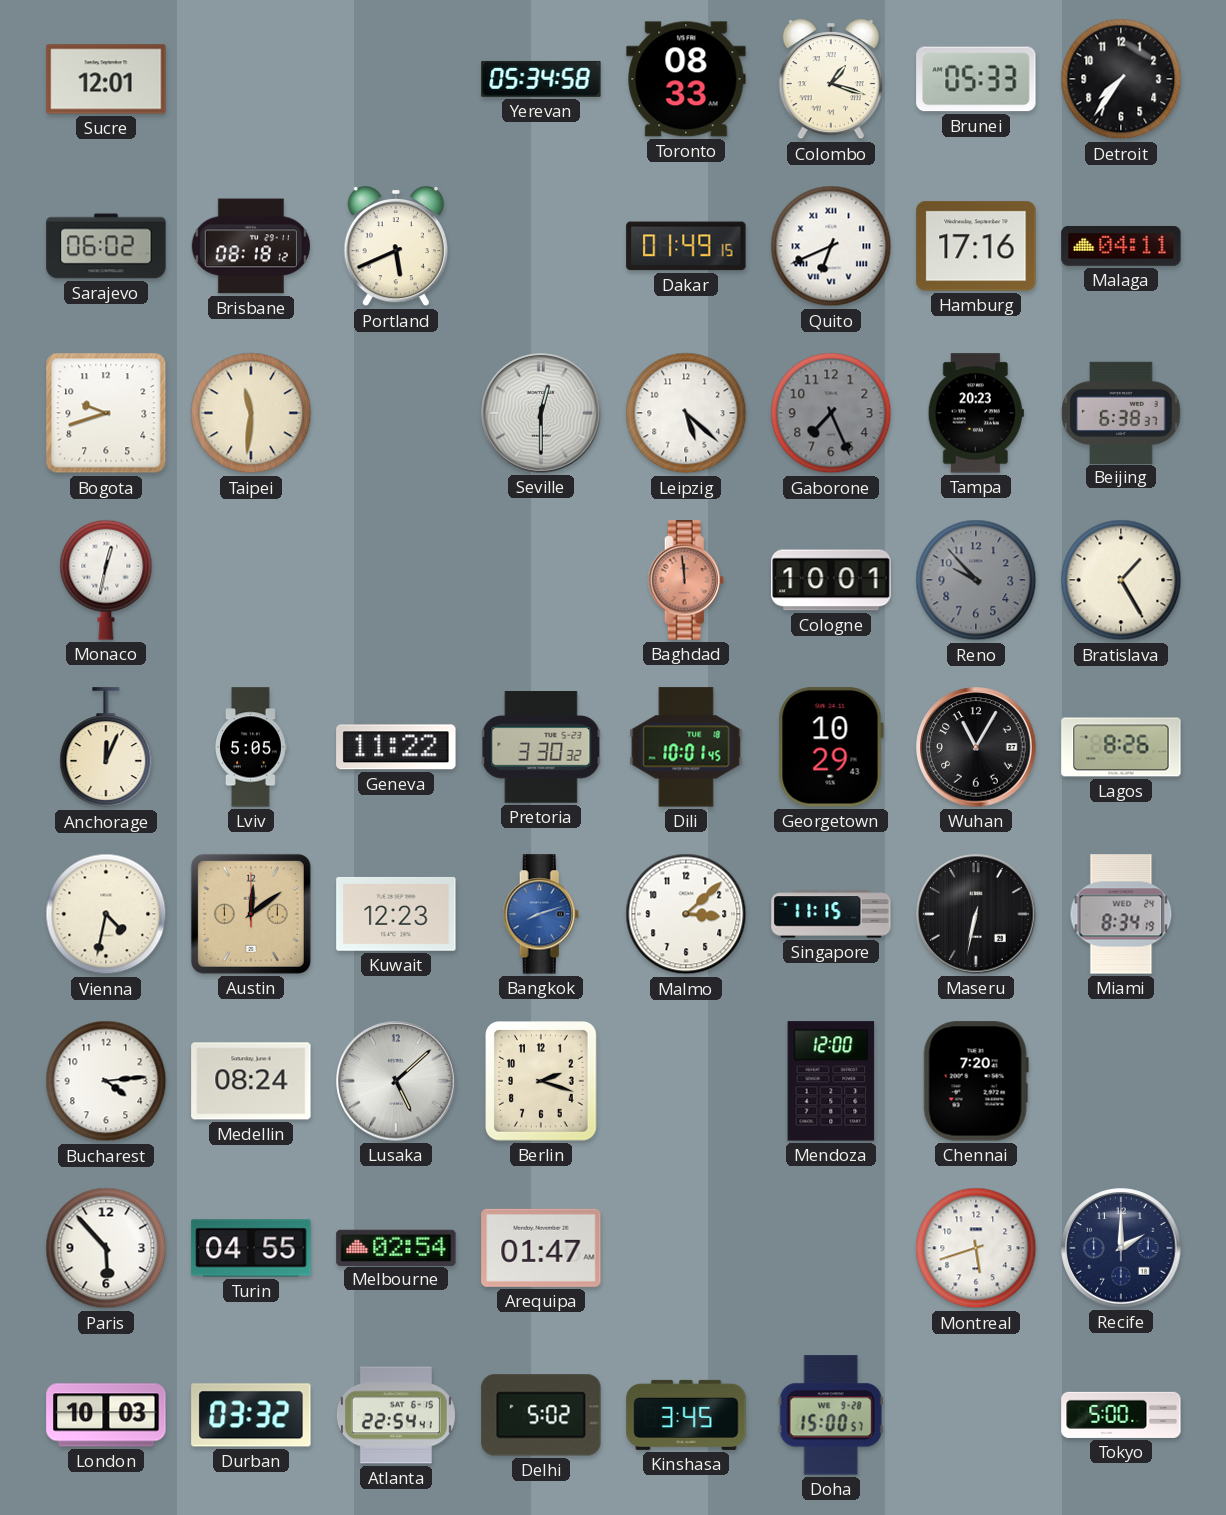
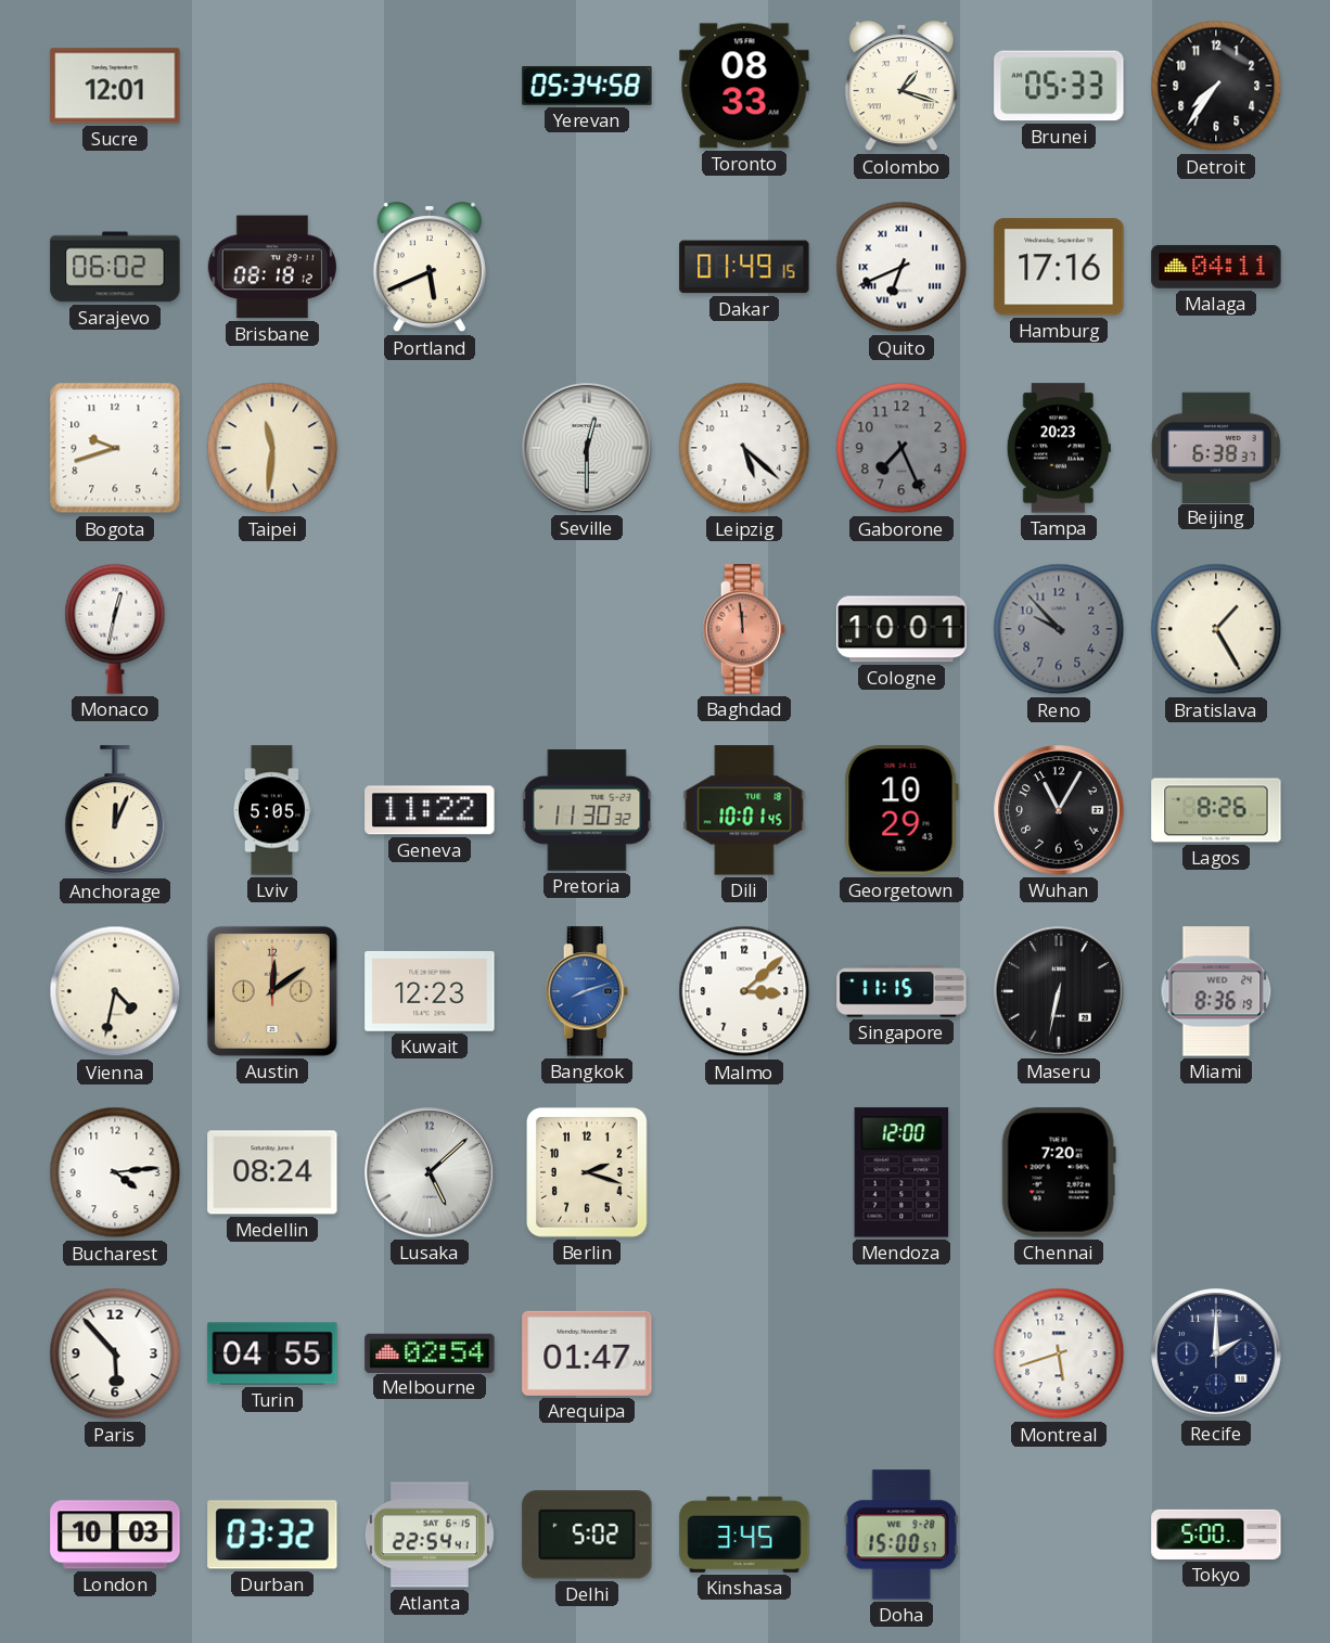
Pretoria: 3:30 -> 11:30 (587, 810)
Miami: 8:34 -> 8:36 (1216, 991)
